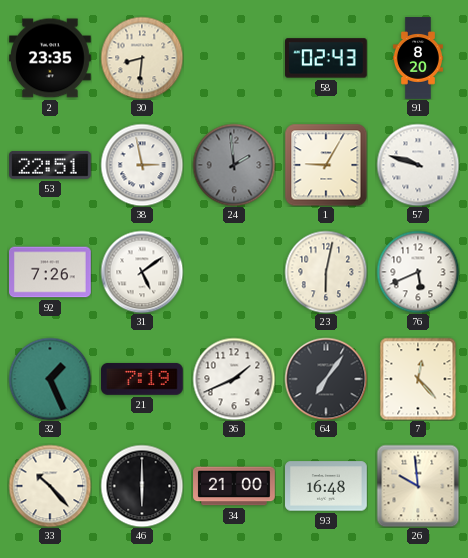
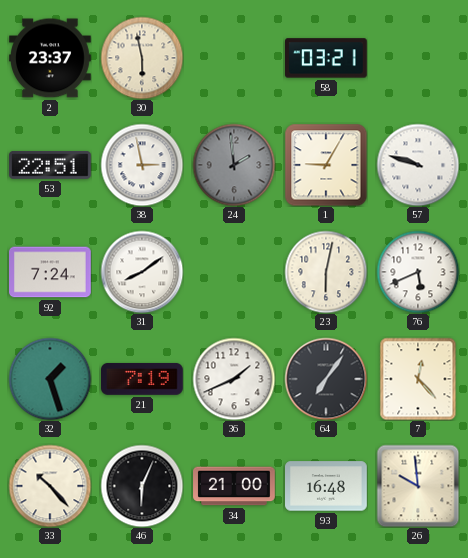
2: 23:35 -> 23:37 (51, 58)
30: 8:31 -> 5:58 (142, 58)
58: 02:43 -> 03:21 (327, 58)
91: 8:20 -> none (418, 58)
92: 7:26 -> 7:24 (51, 272)
31: 5:09 -> 8:09 (142, 272)
32: 1:26 -> 1:27 (50, 379)
46: 6:00 -> 6:04 (142, 486)
